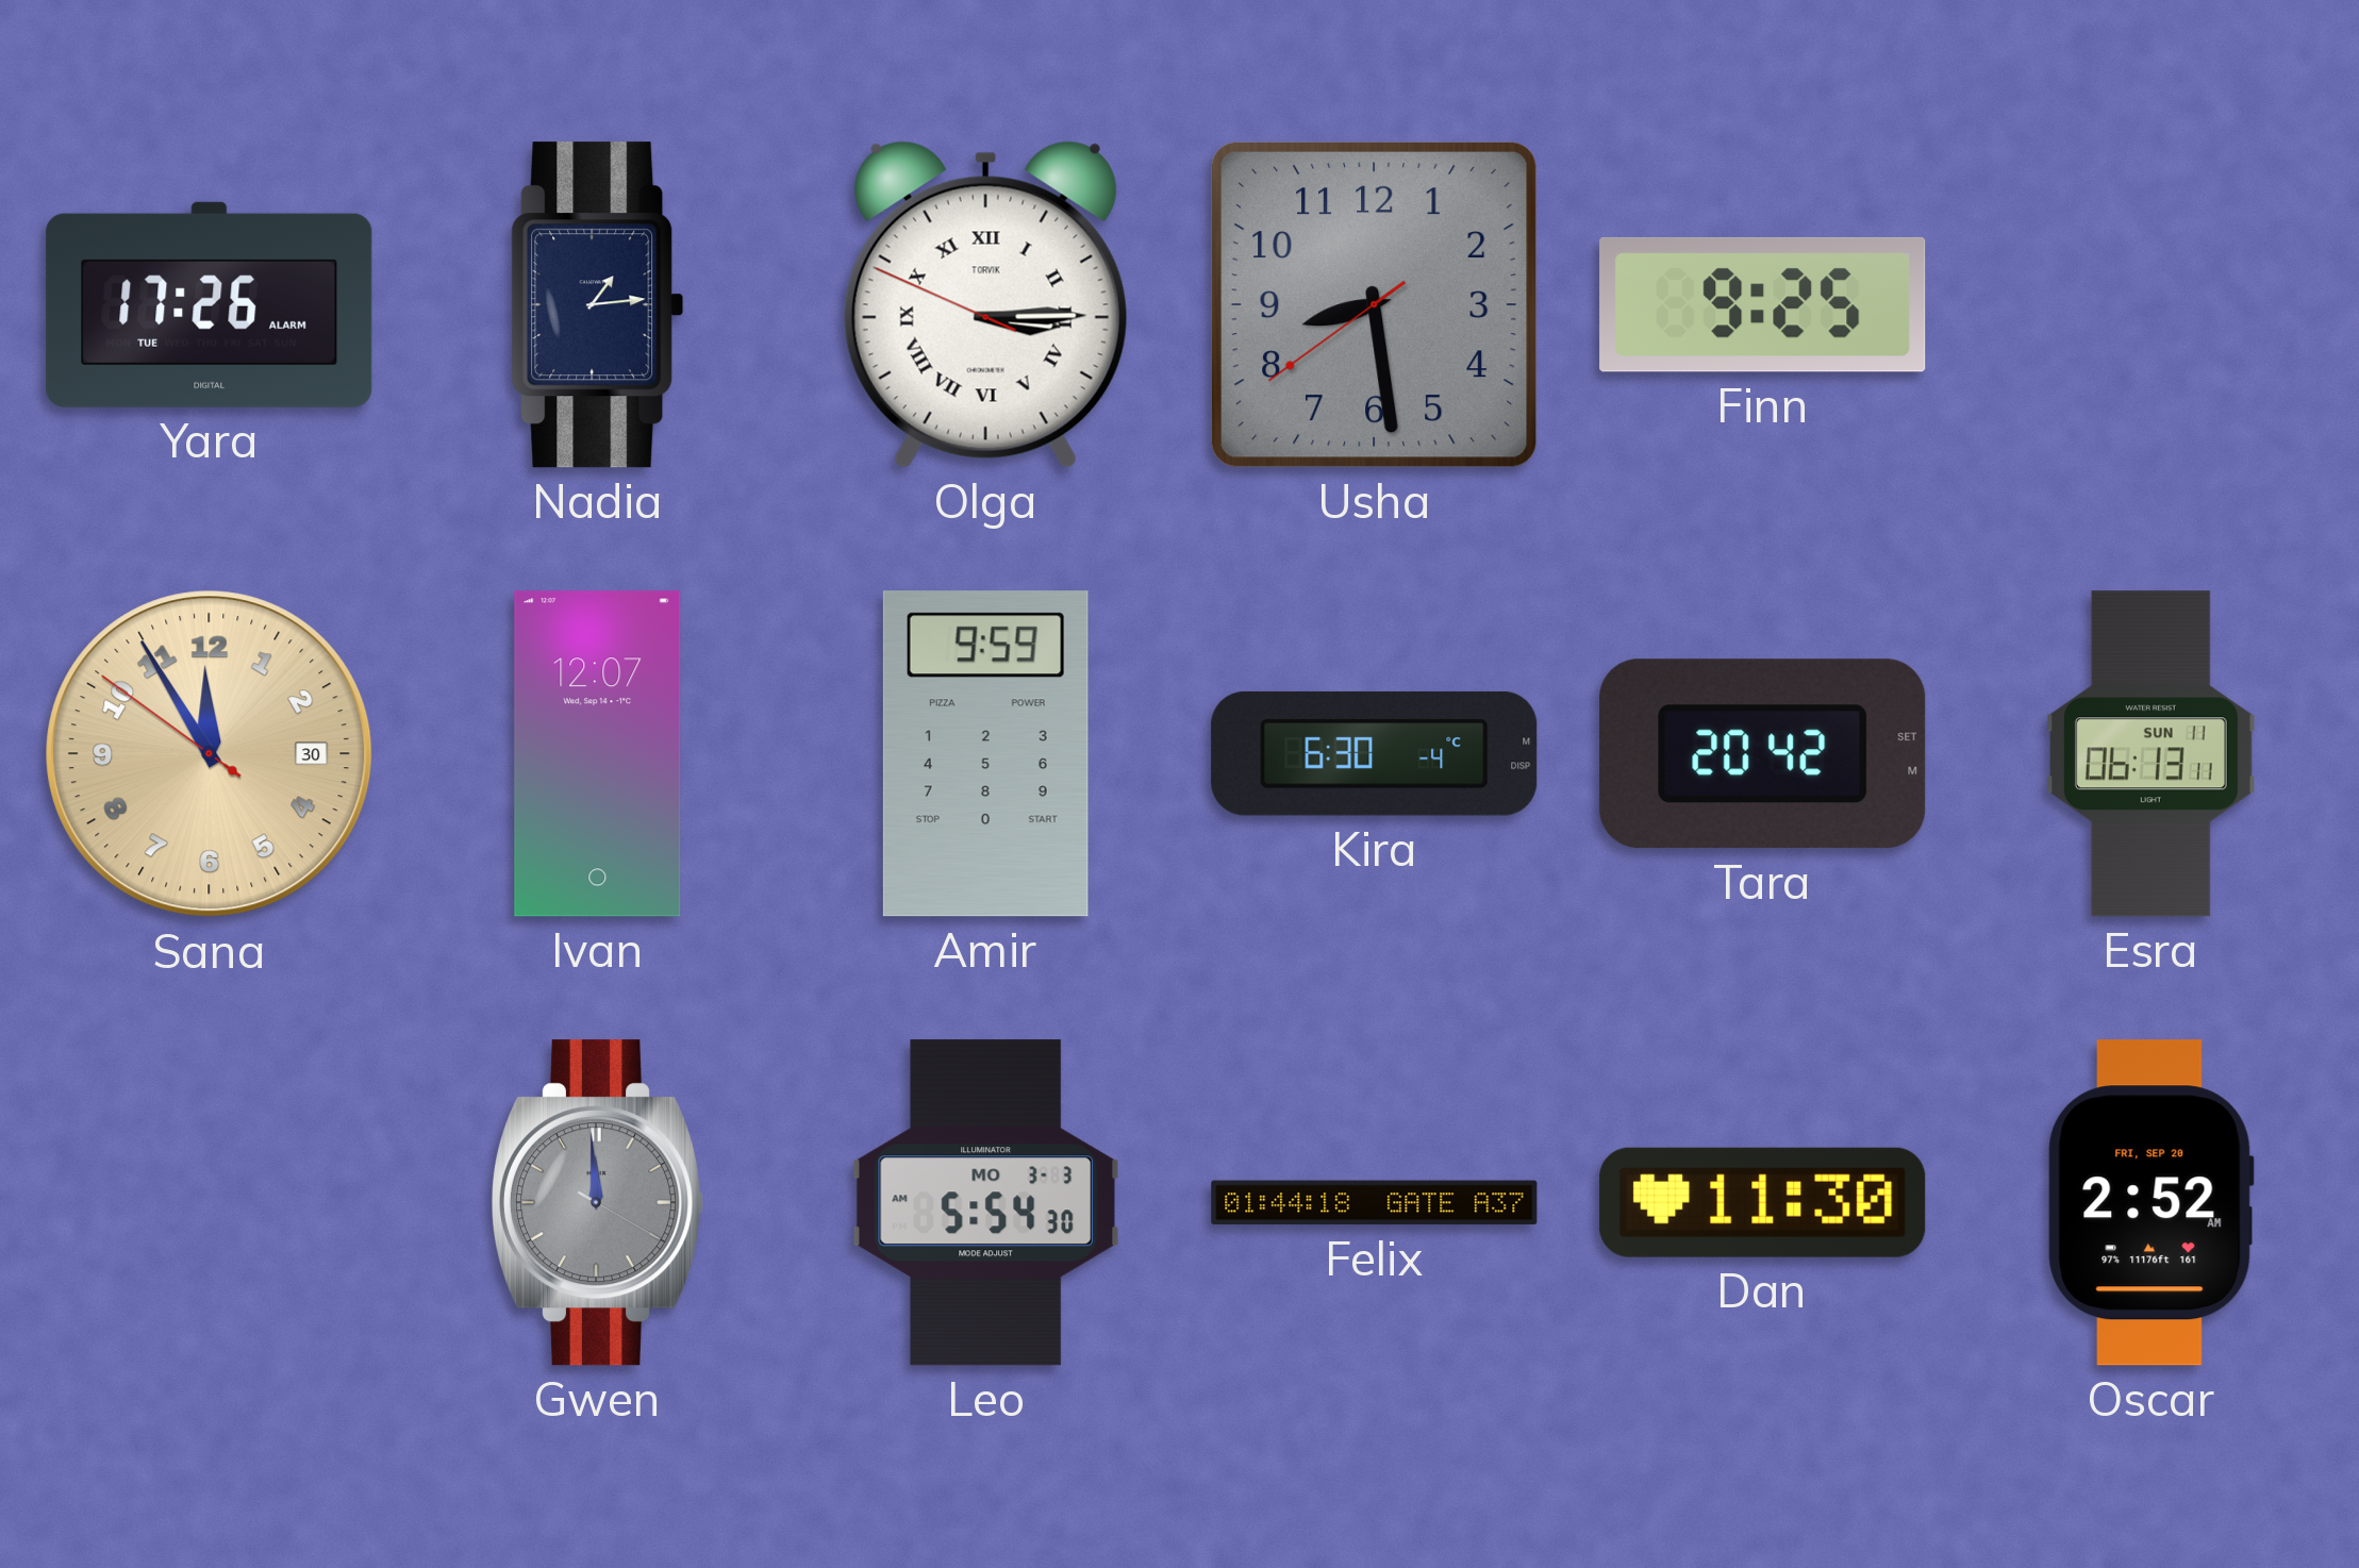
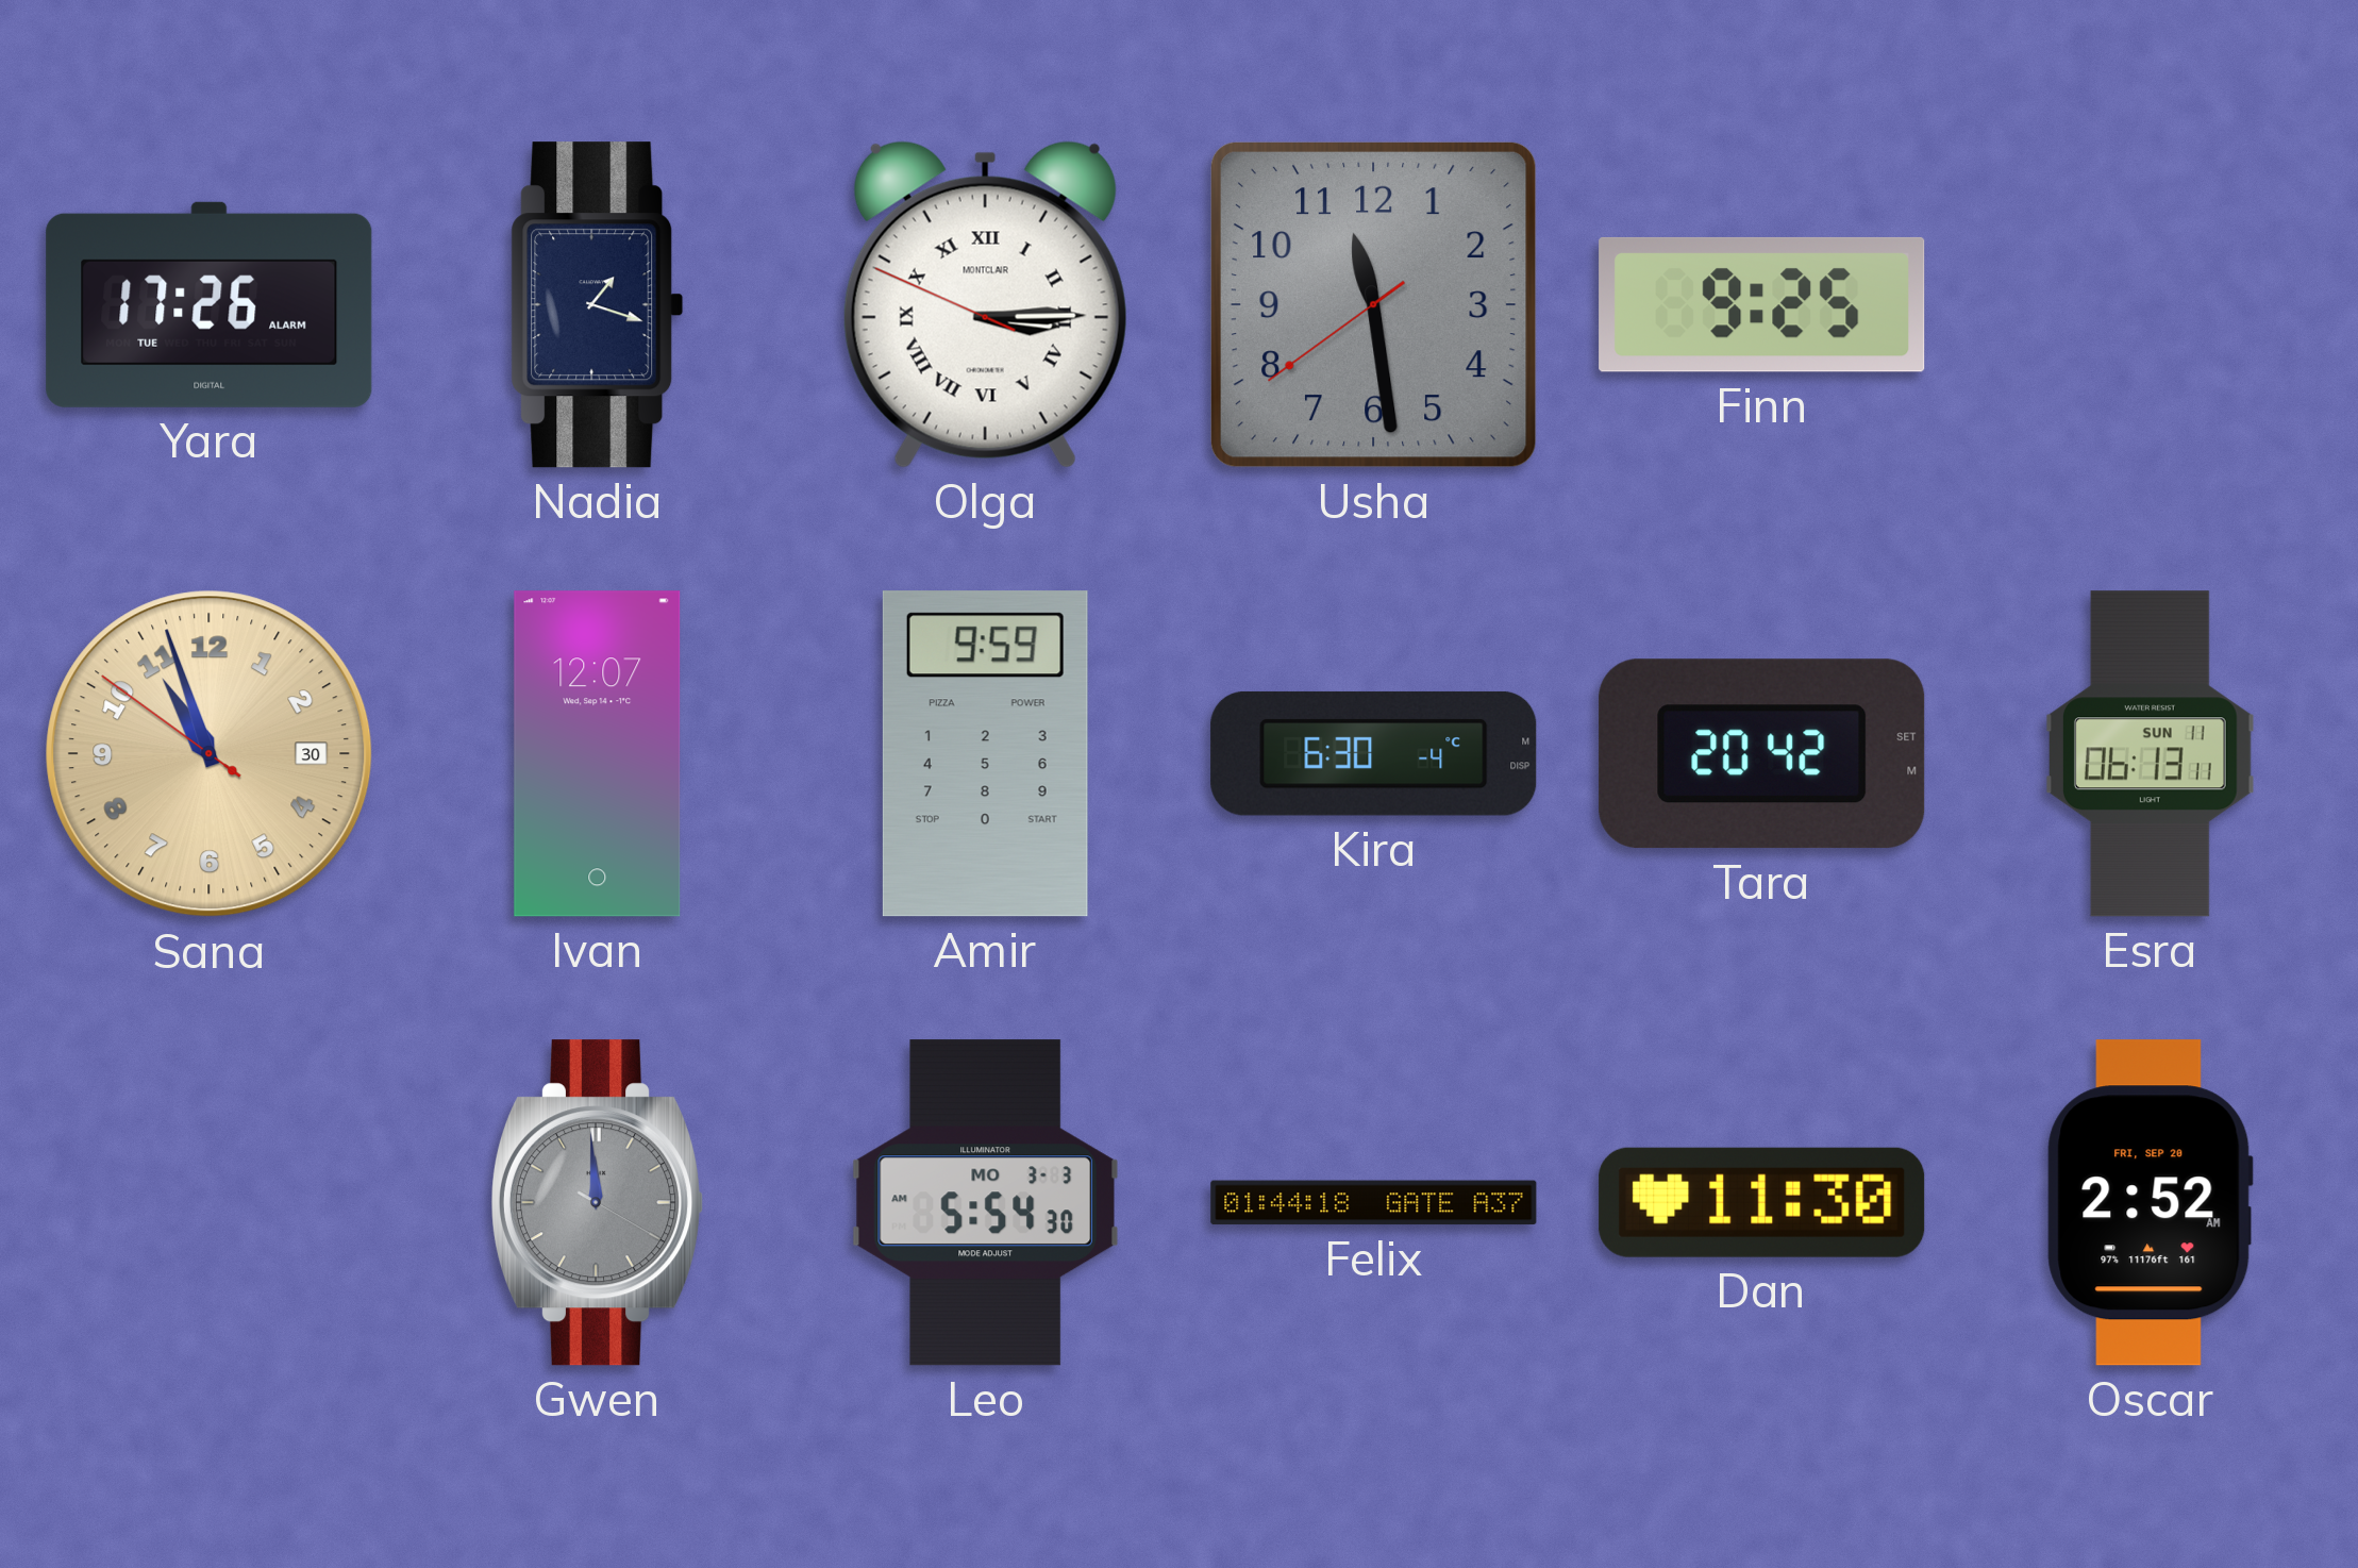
Nadia: 1:14 -> 1:18 (598, 305)
Olga brand: TORVIK -> MONTCLAIR (985, 304)
Usha: 8:28 -> 11:28 (1374, 305)
Sana: 11:54 -> 10:56 (210, 754)
